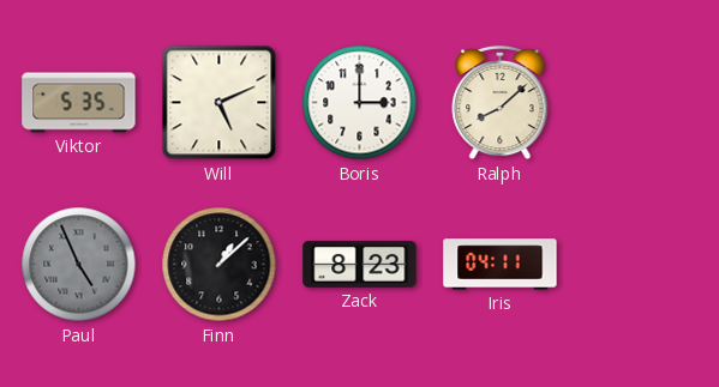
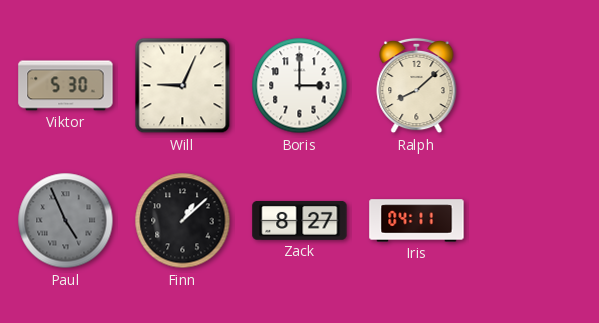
Viktor: 5:35 -> 5:30 (66, 86)
Will: 5:11 -> 9:04 (183, 86)
Zack: 8:23 -> 8:27 (300, 220)
